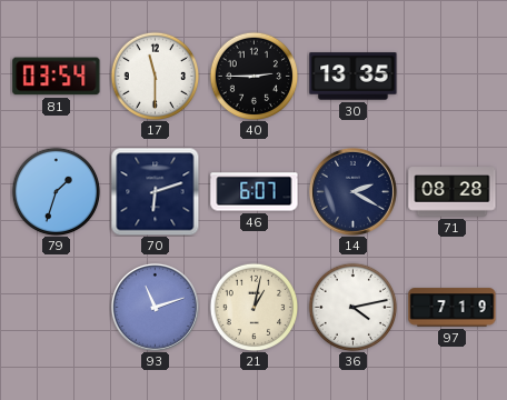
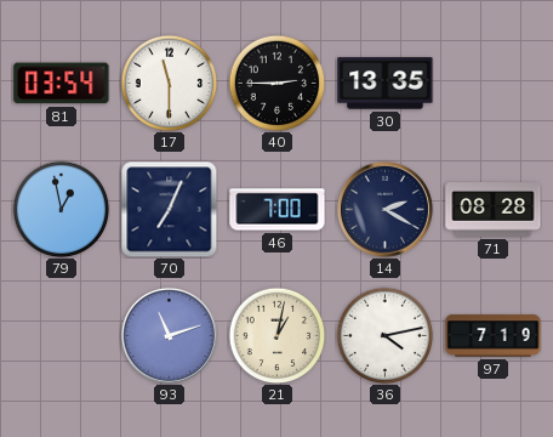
79: 1:33 -> 12:58 (61, 209)
70: 6:12 -> 7:04 (169, 209)
46: 6:07 -> 7:00 (278, 210)
